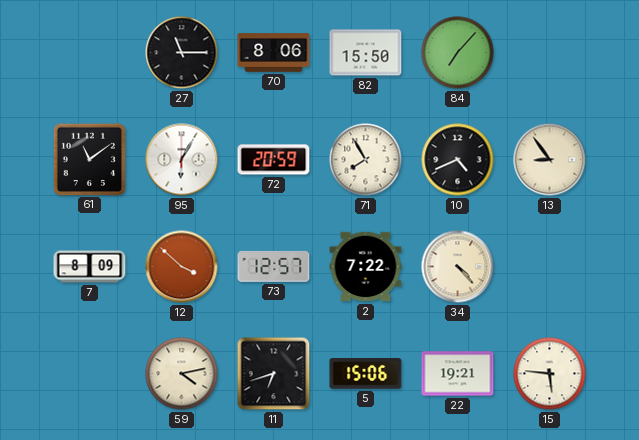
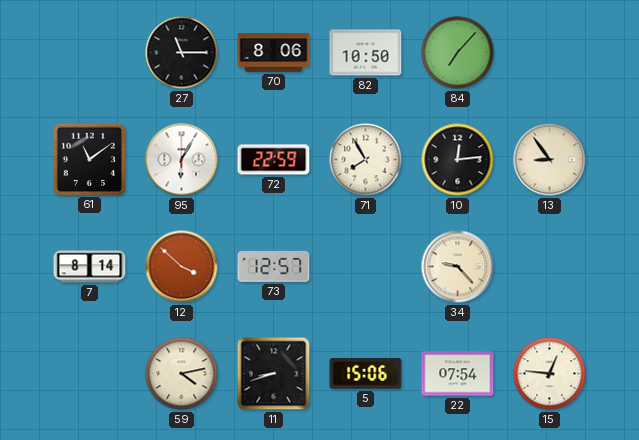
82: 15:50 -> 10:50 (366, 53)
72: 20:59 -> 22:59 (274, 160)
10: 4:41 -> 12:14 (458, 160)
7: 8:09 -> 8:14 (90, 267)
2: 7:22 -> none (366, 267)
34: 4:23 -> 9:23 (458, 267)
11: 6:42 -> 8:42 (274, 374)
22: 19:21 -> 07:54 (458, 374)
15: 5:46 -> 12:46 (550, 374)
